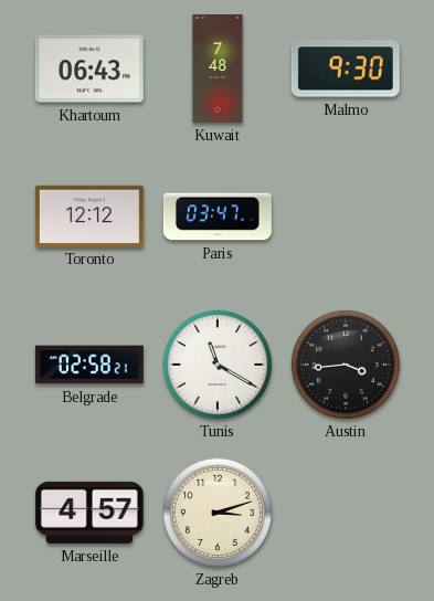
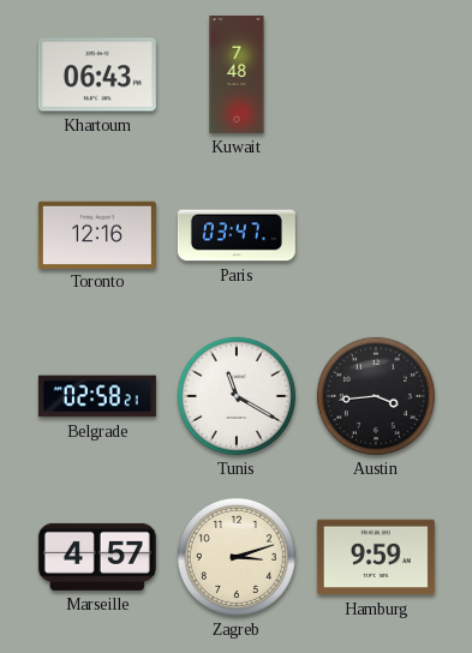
Malmo: 9:30 -> none (346, 68)
Toronto: 12:12 -> 12:16 (97, 234)
Hamburg: none -> 9:59 (376, 557)
